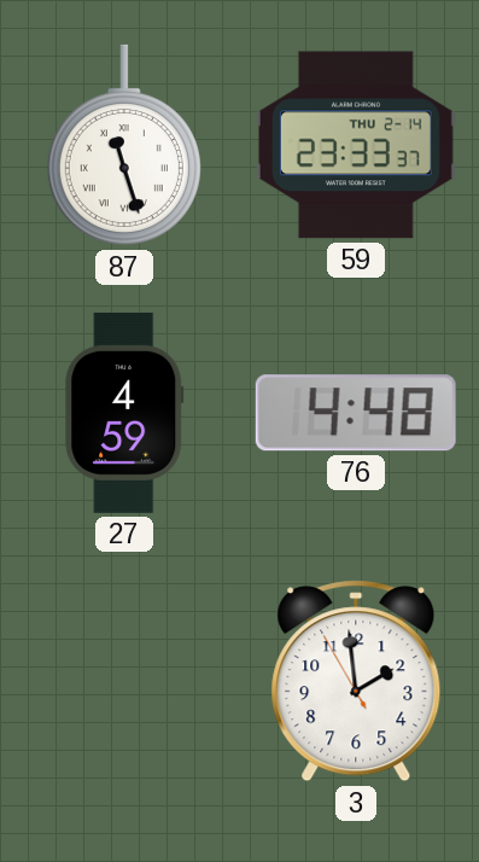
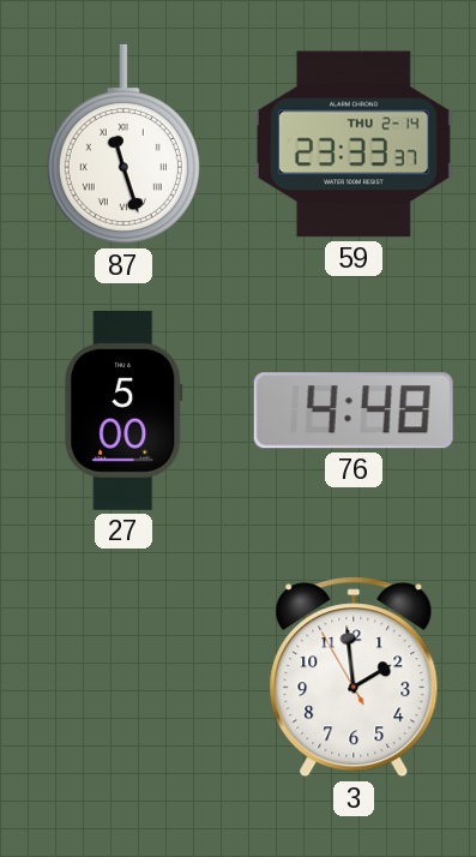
27: 4:59 -> 5:00 (123, 410)
